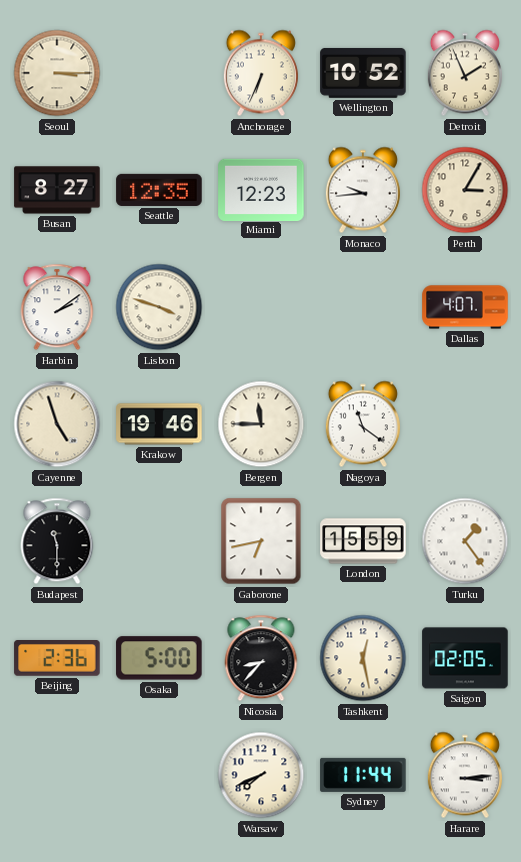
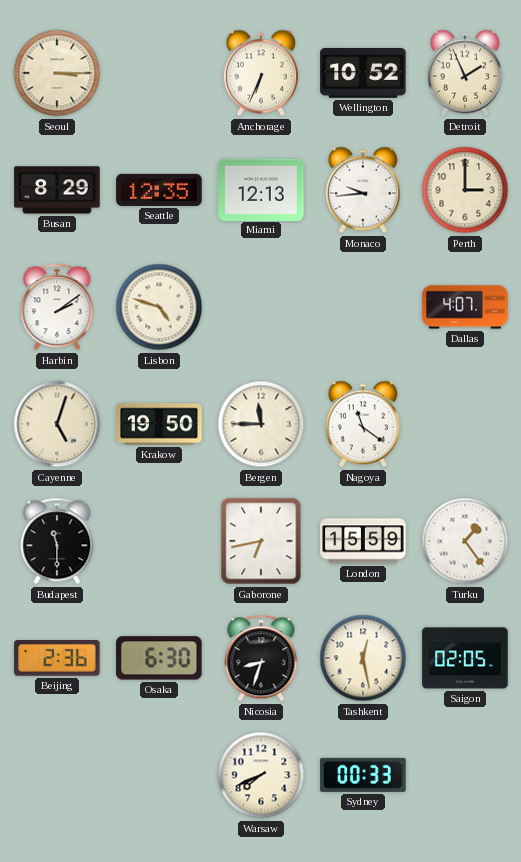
Busan: 8:27 -> 8:29 (57, 190)
Miami: 12:23 -> 12:13 (261, 189)
Perth: 3:05 -> 3:00 (465, 190)
Lisbon: 3:48 -> 4:48 (159, 307)
Cayenne: 4:57 -> 5:03 (57, 424)
Krakow: 19:46 -> 19:50 (159, 424)
Osaka: 5:00 -> 6:30 (159, 658)
Nicosia: 8:37 -> 8:33 (261, 658)
Sydney: 11:44 -> 00:33 (363, 775)
Harare: 3:14 -> none (465, 775)
